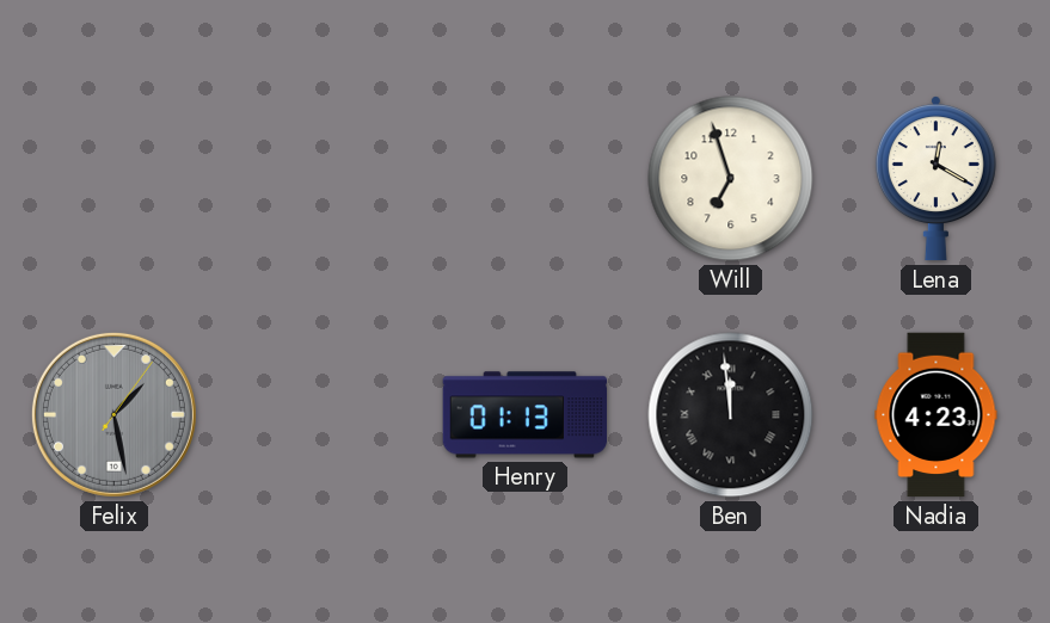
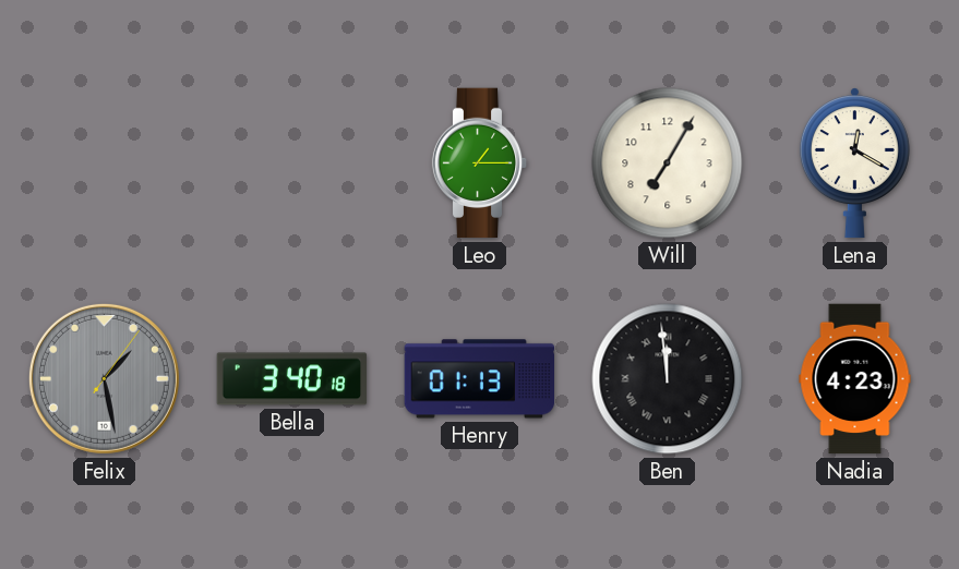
Leo: none -> 1:15 (480, 164)
Will: 6:57 -> 7:05 (668, 164)
Bella: none -> 3:40 (292, 379)
